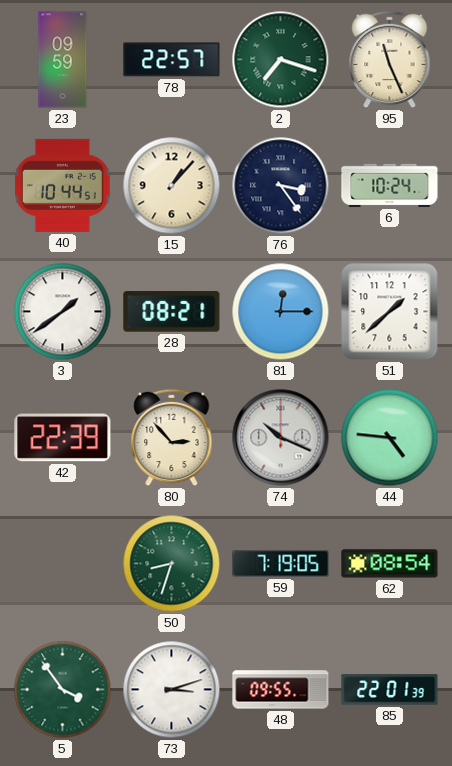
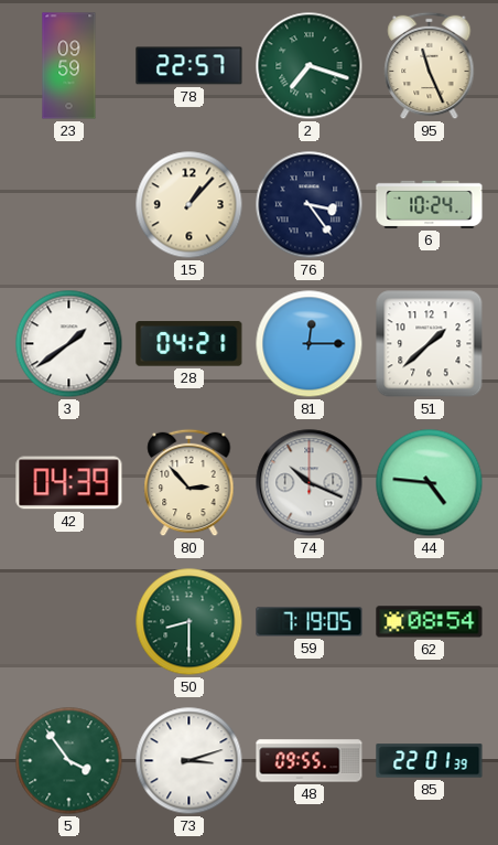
40: 10:44 -> none (63, 185)
28: 08:21 -> 04:21 (190, 344)
42: 22:39 -> 04:39 (69, 483)
50: 8:33 -> 8:30 (190, 622)
